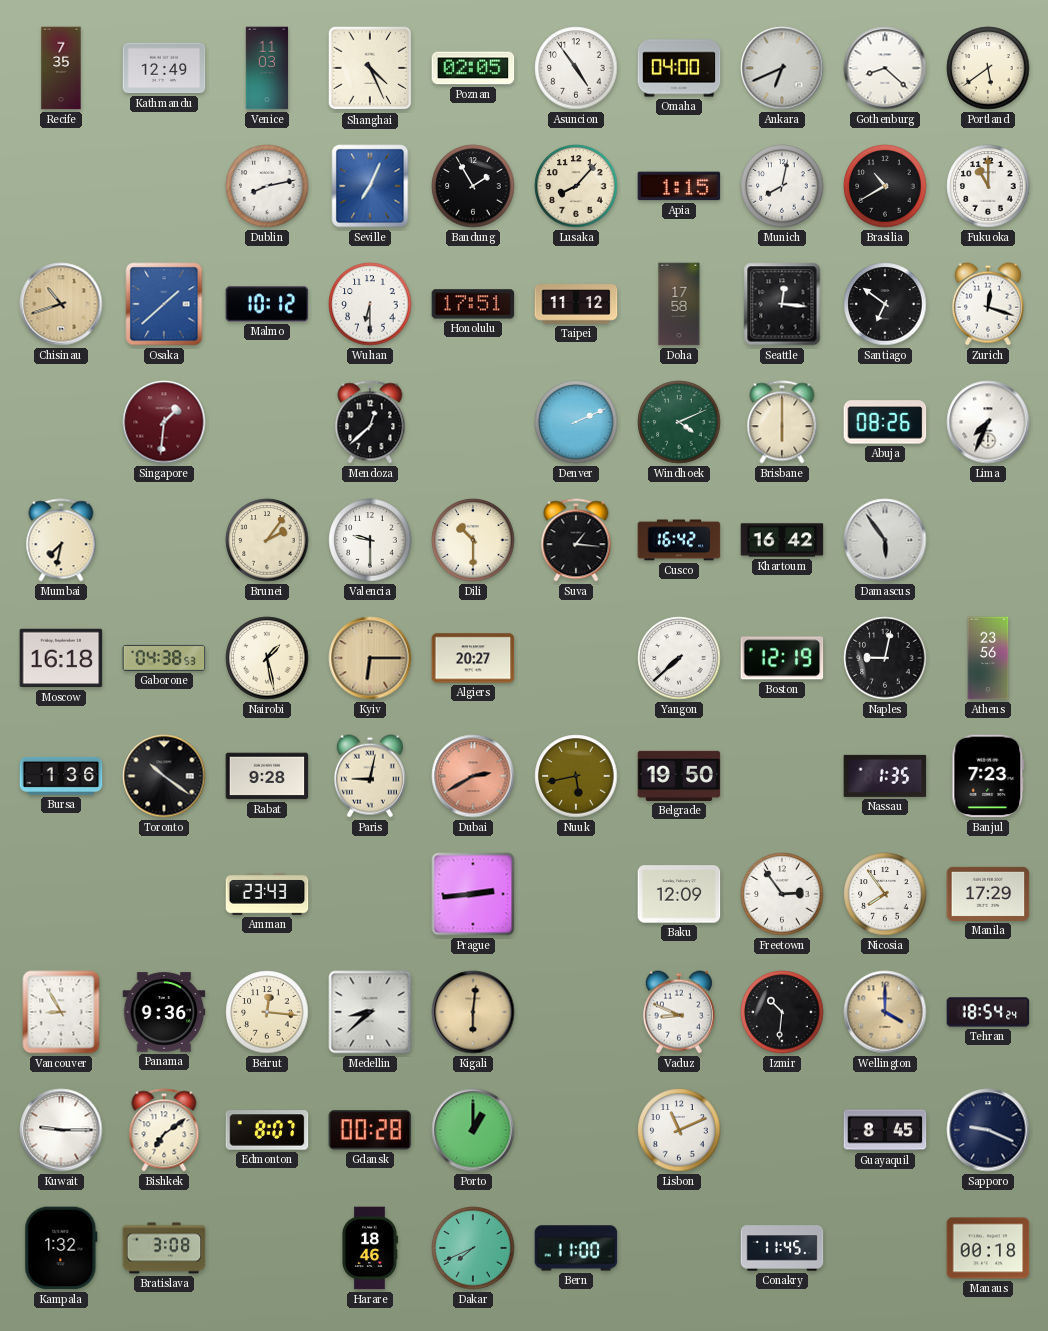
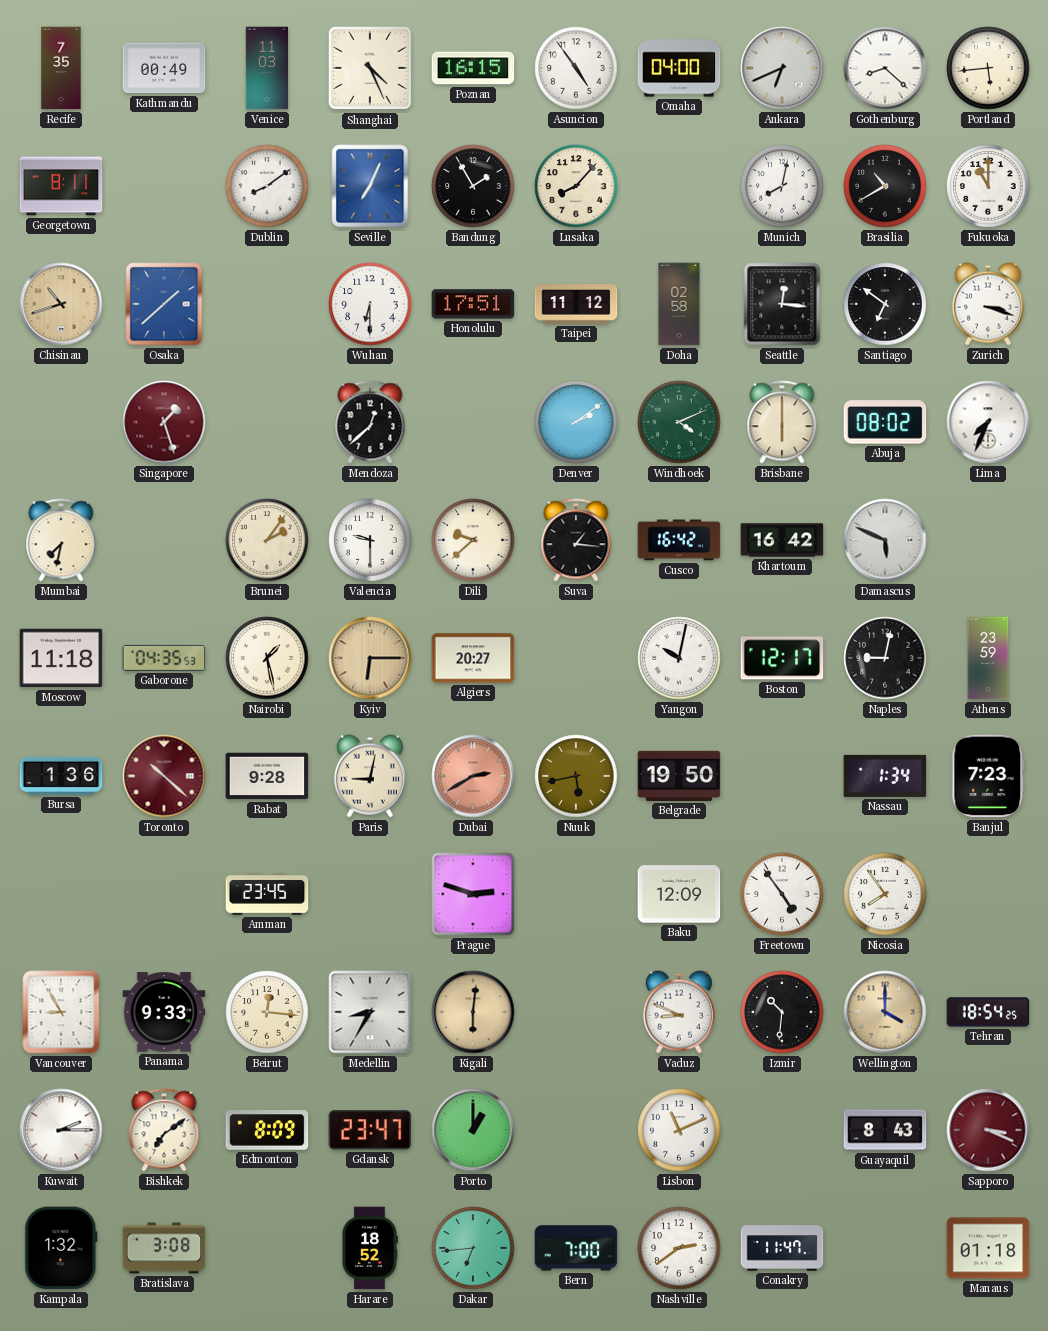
Kathmandu: 12:49 -> 00:49 (164, 68)
Poznan: 02:05 -> 16:15 (473, 68)
Portland: 5:39 -> 5:44 (988, 68)
Georgetown: none -> 8:11 (61, 186)
Dublin: 8:13 -> 8:09 (267, 186)
Apia: 1:15 -> none (679, 186)
Malmo: 10:12 -> none (267, 304)
Doha: 17:58 -> 02:58 (679, 304)
Zurich: 12:18 -> 3:18 (988, 304)
Singapore: 1:31 -> 1:27 (164, 422)
Denver: 2:11 -> 2:09 (576, 422)
Abuja: 08:26 -> 08:02 (885, 422)
Dili: 10:30 -> 9:38 (473, 540)
Damascus: 5:54 -> 5:49 (885, 540)
Moscow: 16:18 -> 11:18 (61, 658)
Gaborone: 04:38 -> 04:35 (164, 658)
Yangon: 7:38 -> 10:02 (679, 658)
Boston: 12:19 -> 12:17 (782, 658)
Athens: 23:56 -> 23:59 (988, 658)
Toronto: 10:21 -> 10:22 (164, 776)
Toronto dial: black -> burgundy (164, 776)
Nassau: 1:35 -> 1:34 (885, 776)
Amman: 23:43 -> 23:45 (267, 894)
Prague: 2:44 -> 2:48 (473, 894)
Freetown: 2:54 -> 4:54 (782, 894)
Manila: 17:29 -> none (988, 894)
Panama: 9:36 -> 9:33 (164, 1012)
Medellin: 8:38 -> 8:35 (370, 1012)
Tehran: 18:54:24 -> 18:54:25 (988, 1012)
Kuwait: 9:15 -> 2:15 (61, 1130)
Edmonton: 8:07 -> 8:09 (267, 1130)
Gdansk: 00:28 -> 23:47 (370, 1130)
Guayaquil: 8:45 -> 8:43 (885, 1130)
Sapporo: 9:19 -> 3:19 (988, 1130)
Sapporo dial: navy -> burgundy (988, 1130)
Harare: 18:46 -> 18:52 (369, 1248)
Dakar: 7:41 -> 6:44 (473, 1248)
Bern: 11:00 -> 7:00 (576, 1248)
Nashville: none -> 2:39 (679, 1248)
Conakry: 11:45 -> 11:47 (782, 1248)
Manaus: 00:18 -> 01:18 (988, 1248)
